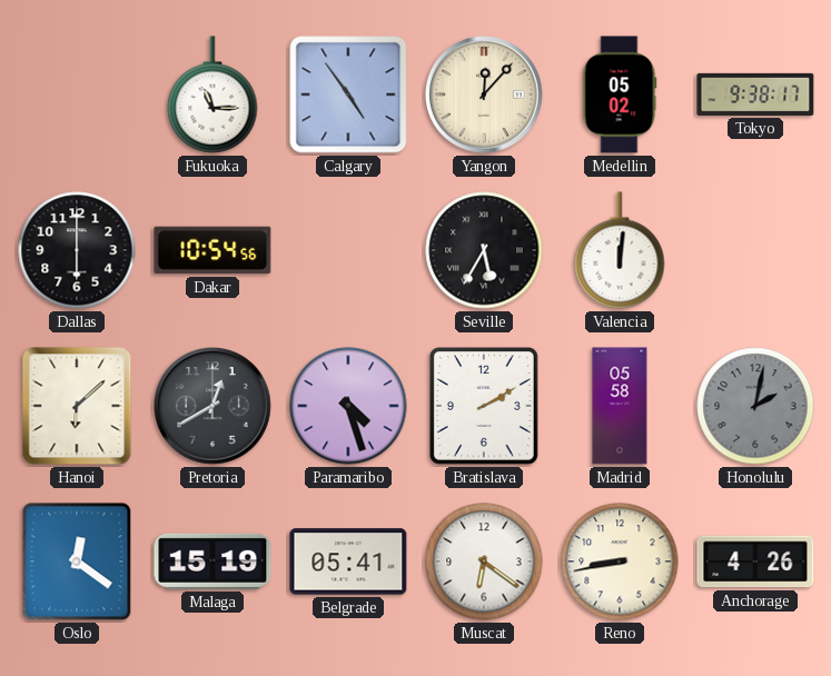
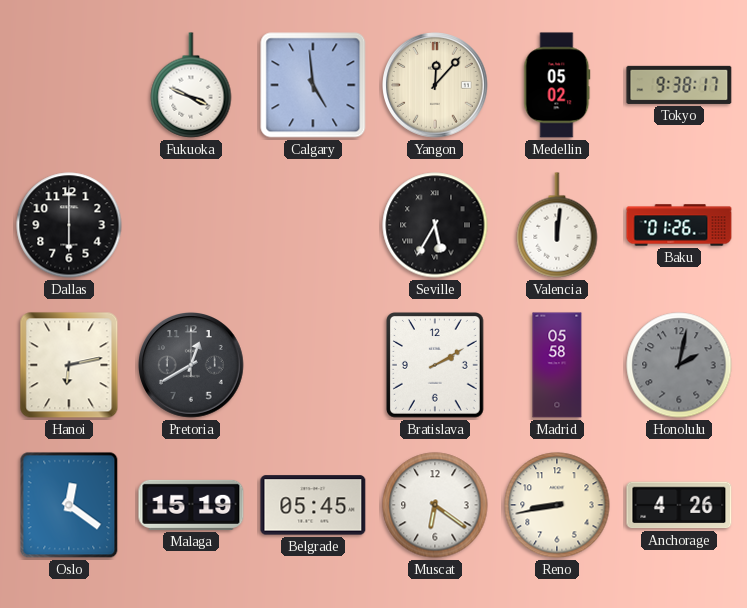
Fukuoka: 11:15 -> 3:49 (191, 85)
Calgary: 4:54 -> 4:59 (313, 85)
Dakar: 10:54 -> none (212, 250)
Baku: none -> 01:26 (679, 225)
Hanoi: 6:08 -> 6:13 (69, 365)
Paramaribo: 4:27 -> none (348, 406)
Belgrade: 05:41 -> 05:45 (313, 505)
